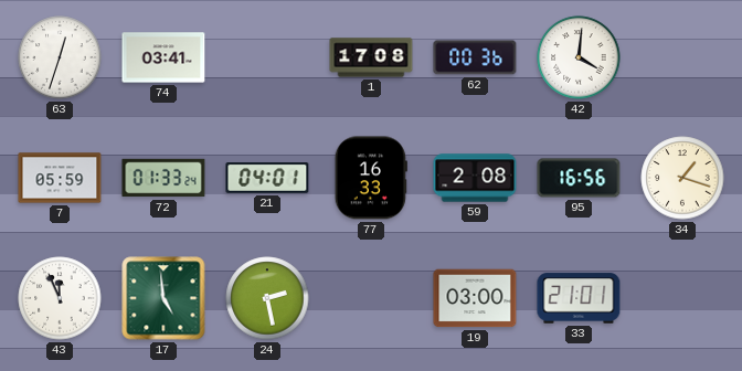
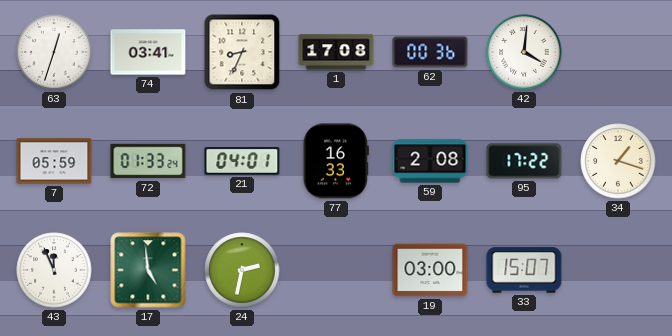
81: none -> 8:34 (242, 52)
95: 16:56 -> 17:22 (524, 161)
24: 2:28 -> 2:32 (242, 270)
33: 21:01 -> 15:07 (524, 270)
